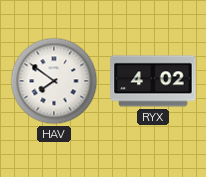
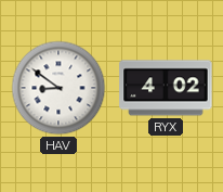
HAV: 7:51 -> 8:51 (58, 88)
